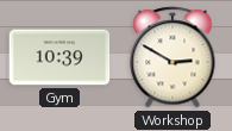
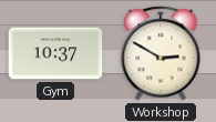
Gym: 10:39 -> 10:37 (55, 53)
